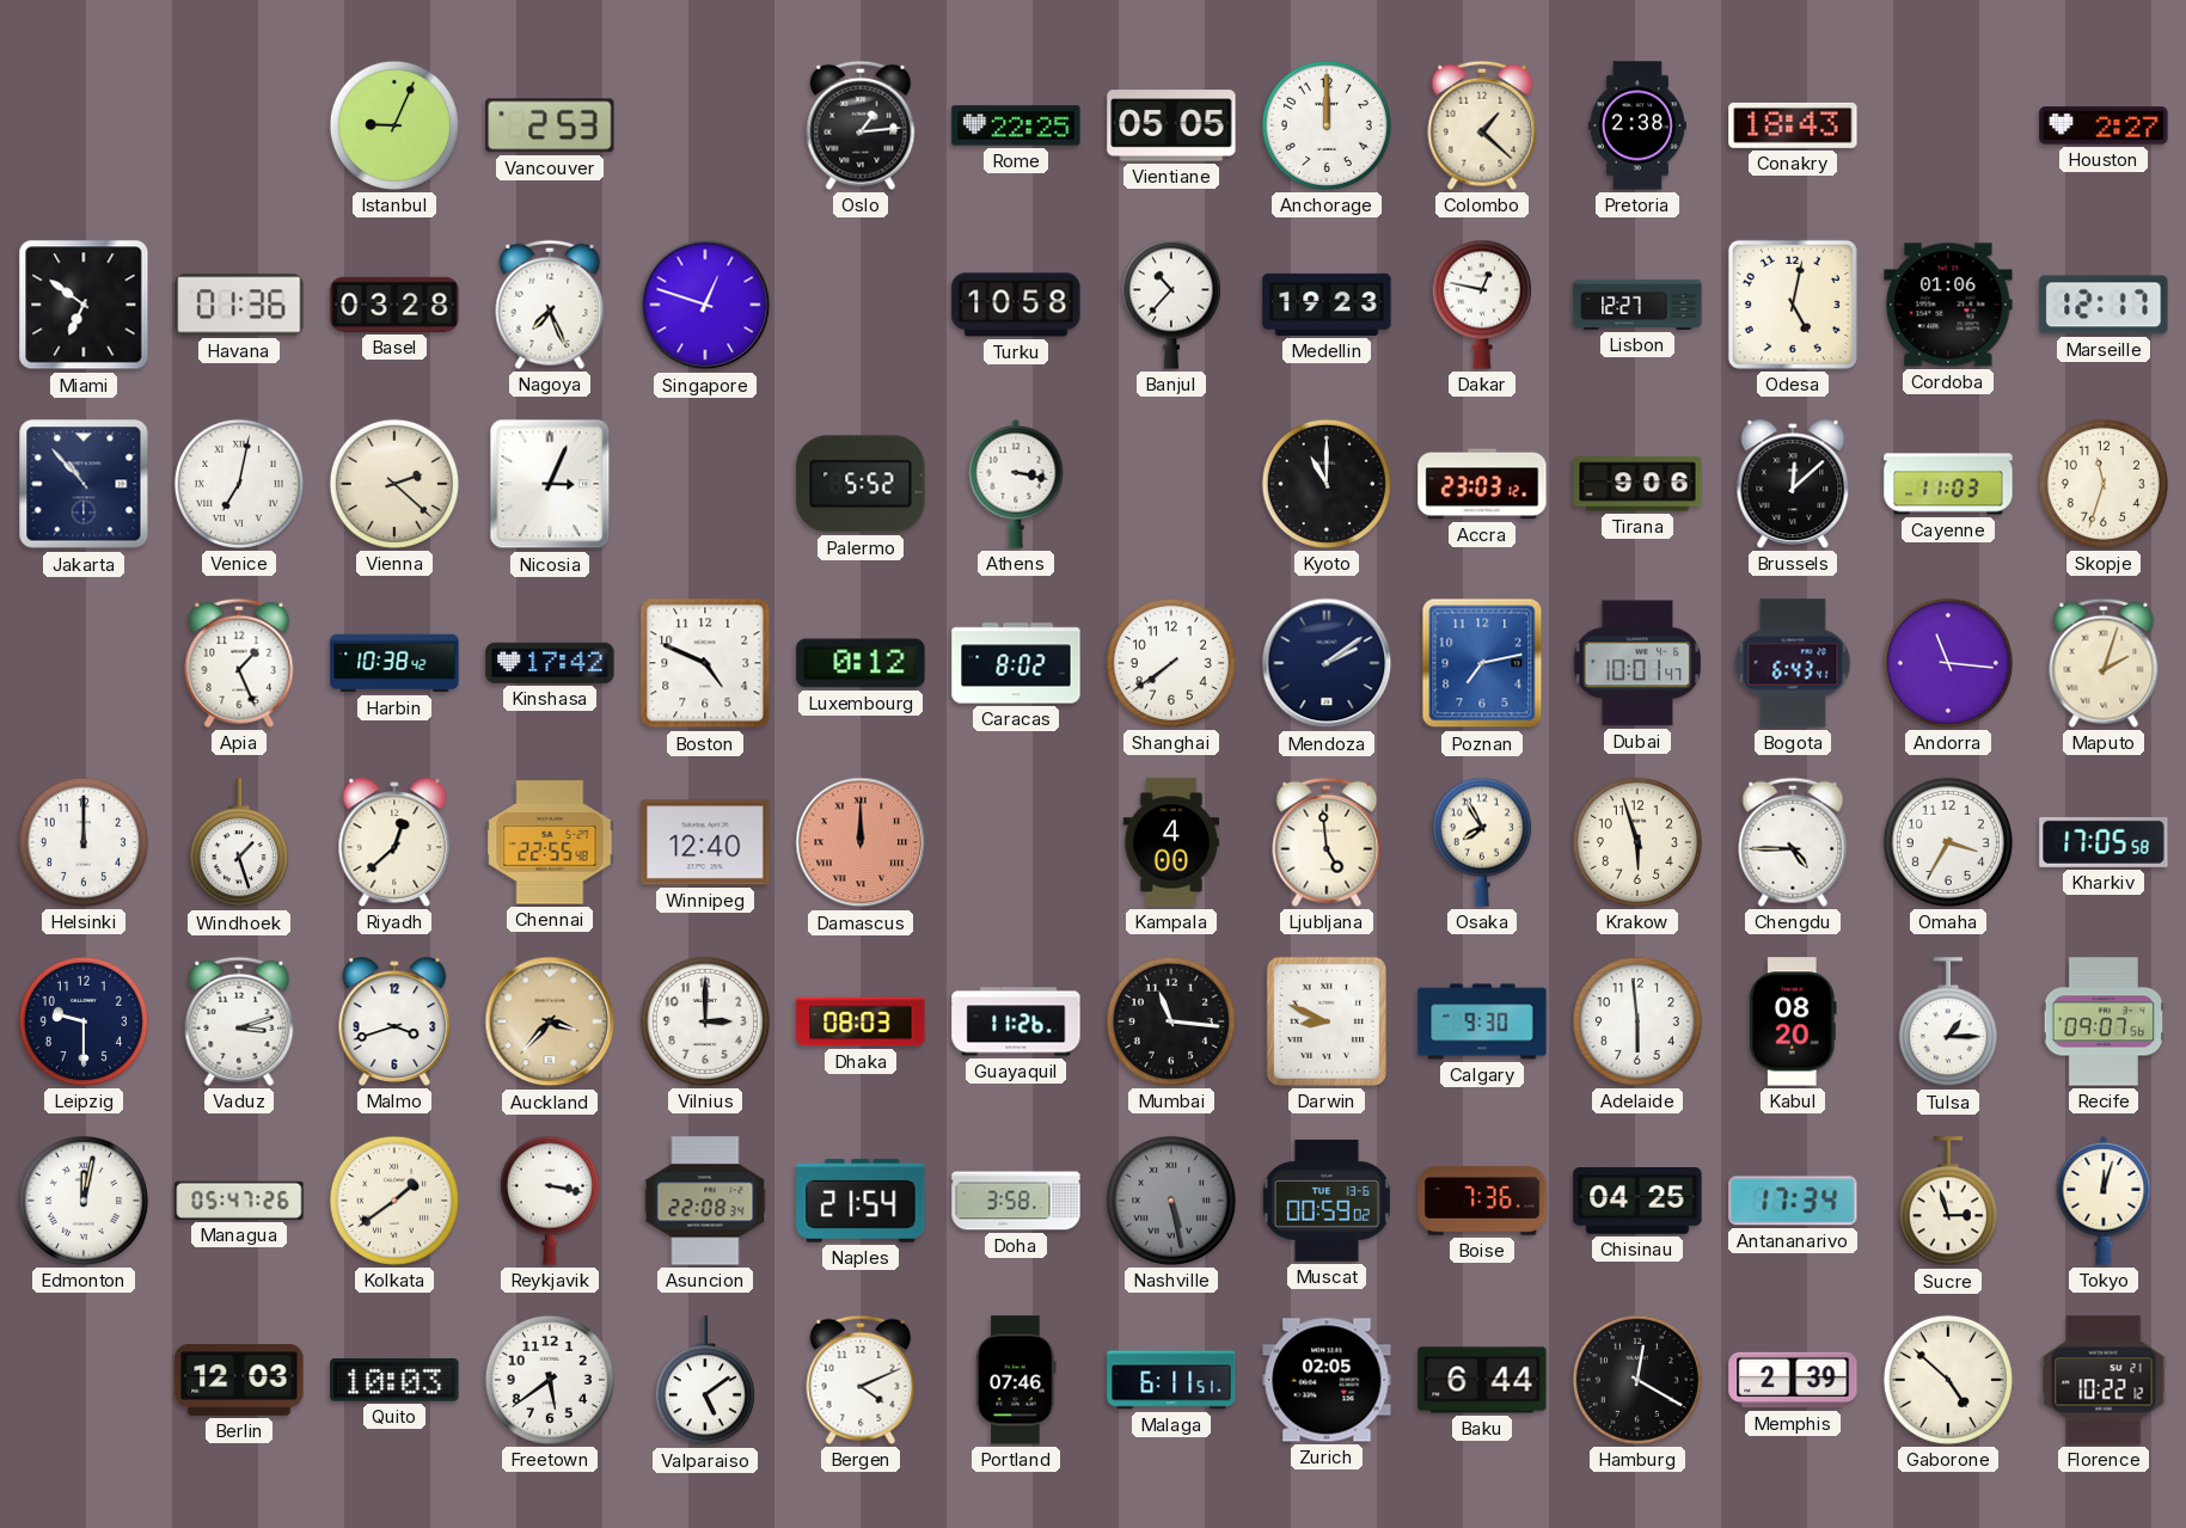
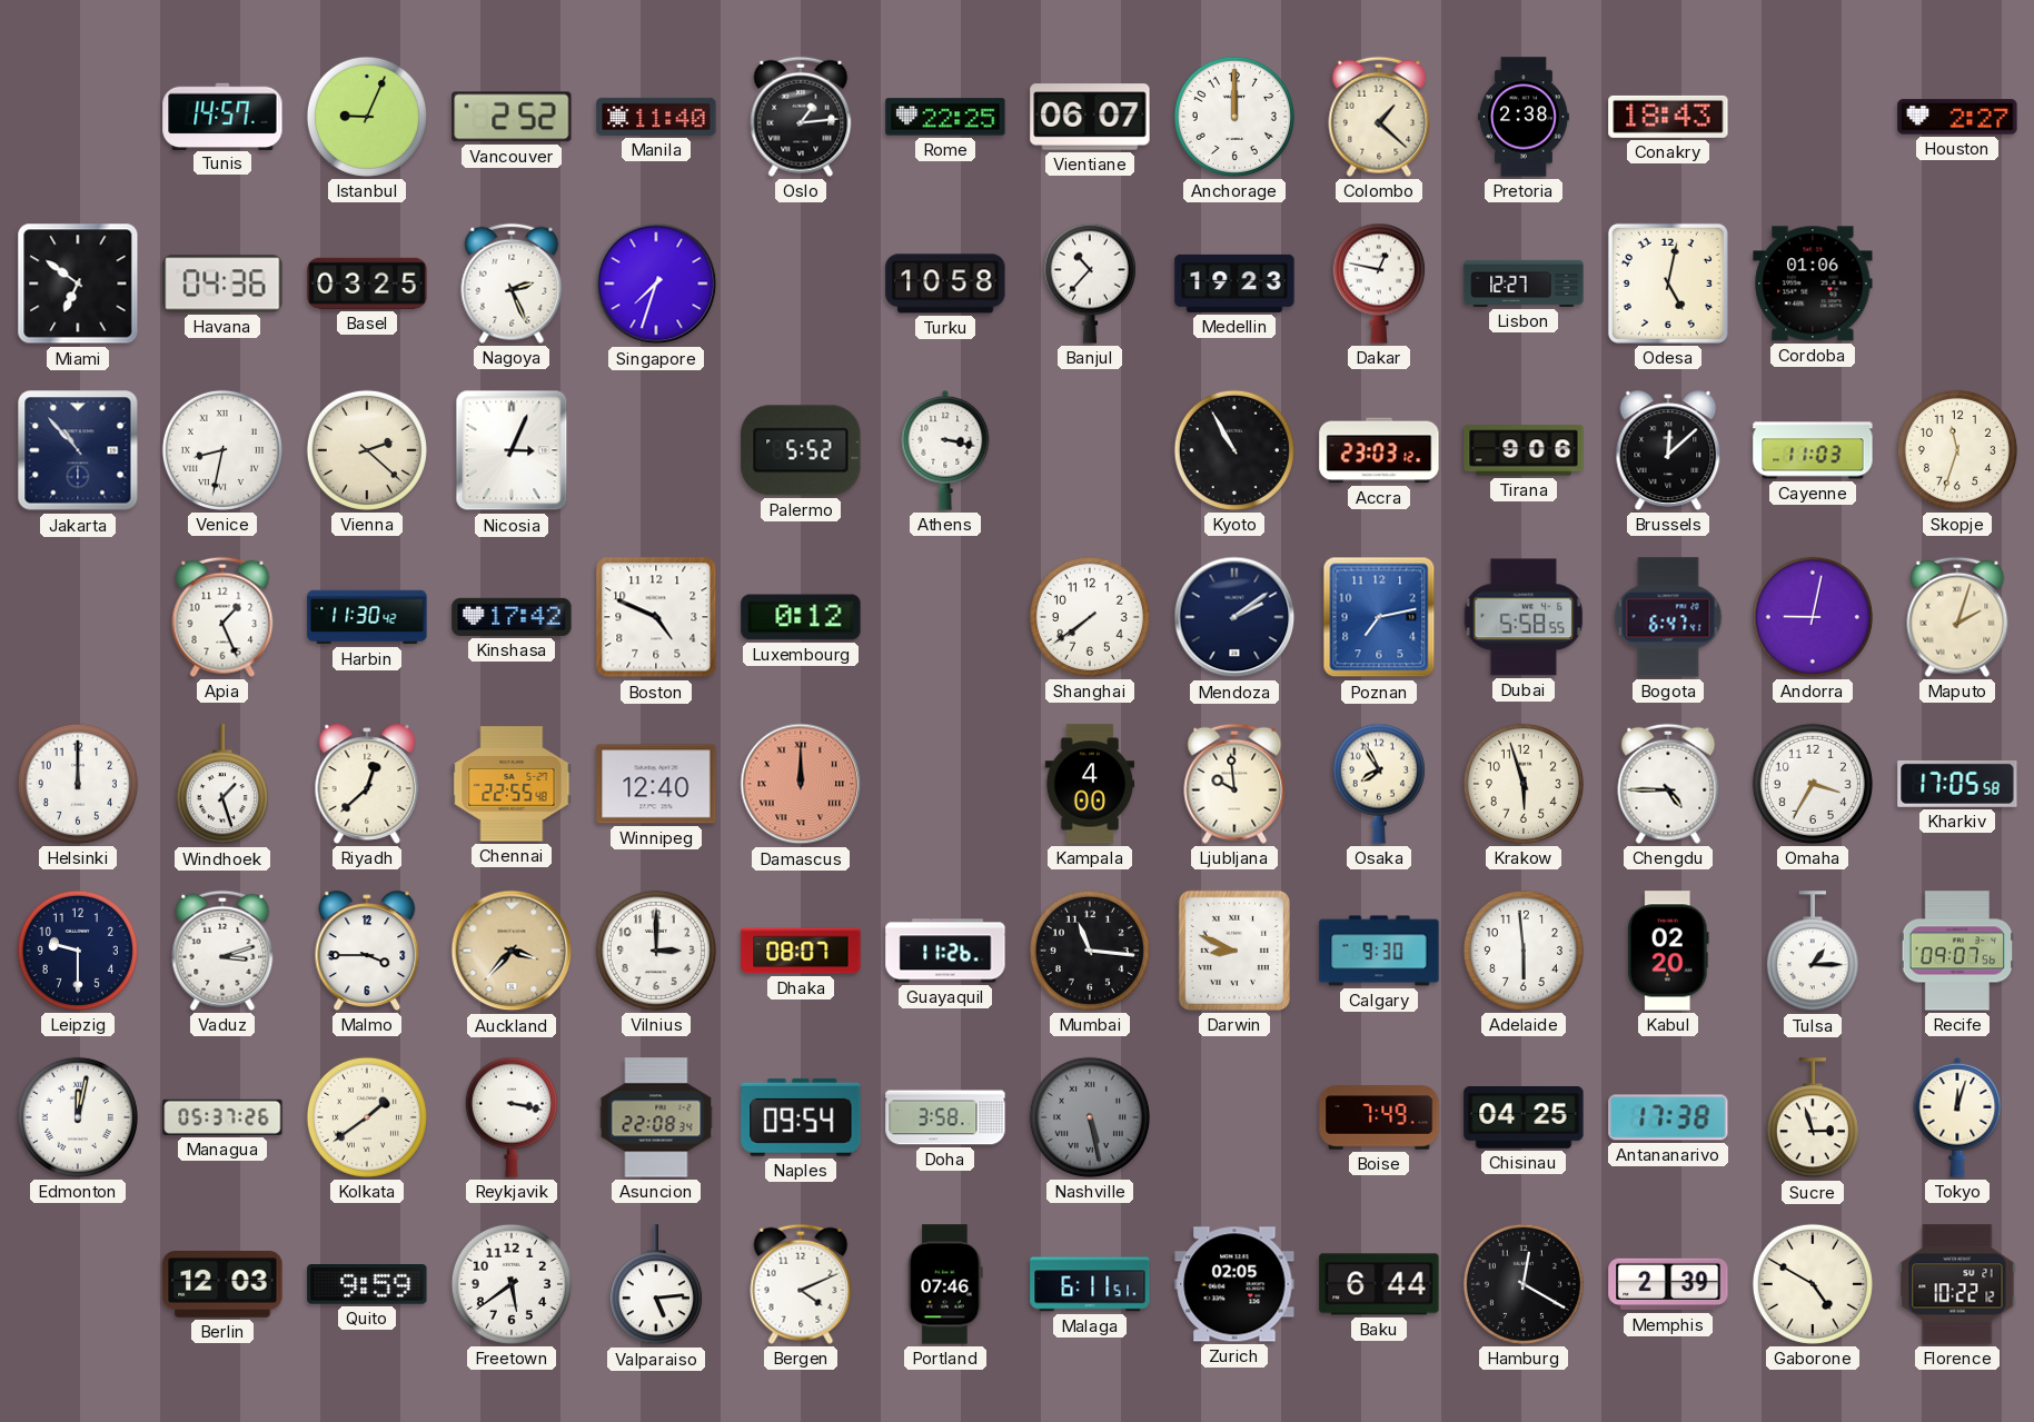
Tunis: none -> 14:57 (222, 116)
Vancouver: 2:53 -> 2:52 (512, 117)
Manila: none -> 11:40 (656, 117)
Vientiane: 05:05 -> 06:07 (1090, 117)
Havana: 01:36 -> 04:36 (222, 284)
Basel: 03:28 -> 03:25 (367, 284)
Nagoya: 7:26 -> 2:26 (512, 284)
Singapore: 12:48 -> 7:33 (656, 284)
Marseille: 12:17 -> none (2104, 305)
Venice: 7:02 -> 8:32 (222, 450)
Kyoto: 11:00 -> 10:55 (1234, 450)
Harbin: 10:38 -> 11:30 (367, 617)
Caracas: 8:02 -> none (1016, 663)
Dubai: 10:01 -> 5:58 (1524, 617)
Bogota: 6:43 -> 6:47 (1668, 617)
Andorra: 11:16 -> 9:02 (1813, 617)
Ljubljana: 4:59 -> 9:59 (1234, 784)
Malmo: 3:42 -> 3:45 (367, 951)
Dhaka: 08:03 -> 08:07 (801, 951)
Kabul: 08:20 -> 02:20 (1668, 951)
Managua: 05:47 -> 05:37 (222, 1117)
Naples: 21:54 -> 09:54 (801, 1117)
Muscat: 00:59 -> none (1327, 1201)
Boise: 7:36 -> 7:49 (1379, 1117)
Antananarivo: 17:34 -> 17:38 (1668, 1117)
Quito: 10:03 -> 9:59 (367, 1285)
Valparaiso: 5:09 -> 5:14 (656, 1285)
Gaborone: 4:52 -> 4:50 (1813, 1284)
